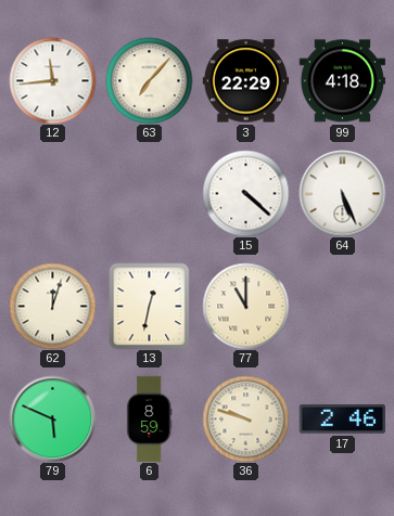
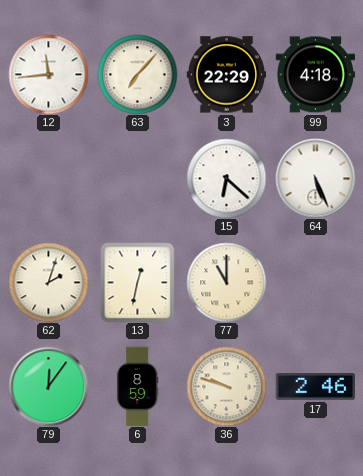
15: 4:22 -> 6:22 (226, 178)
62: 12:03 -> 2:03 (48, 282)
79: 5:49 -> 12:06 (48, 386)
